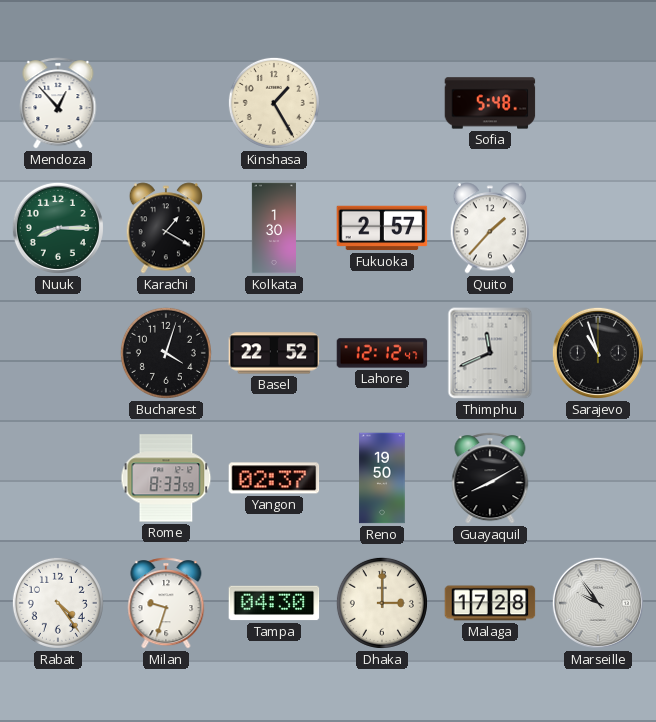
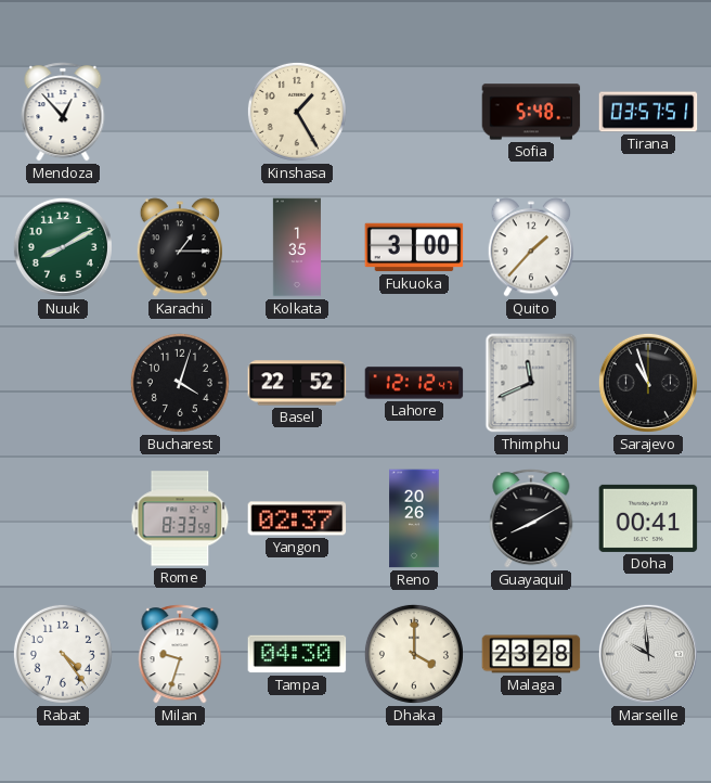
Tirana: none -> 03:57 (648, 112)
Nuuk: 8:15 -> 8:10 (63, 247)
Karachi: 1:20 -> 1:15 (179, 247)
Kolkata: 1:30 -> 1:35 (297, 247)
Fukuoka: 2:57 -> 3:00 (414, 247)
Reno: 19:50 -> 20:26 (414, 518)
Doha: none -> 00:41 (648, 518)
Dhaka: 3:00 -> 4:00 (414, 654)
Malaga: 17:28 -> 23:28 (531, 654)
Marseille: 9:54 -> 9:59 (648, 654)
